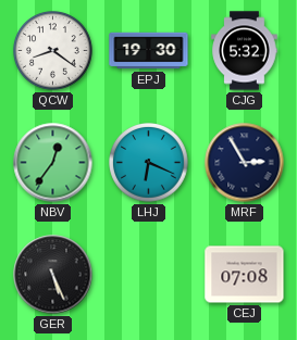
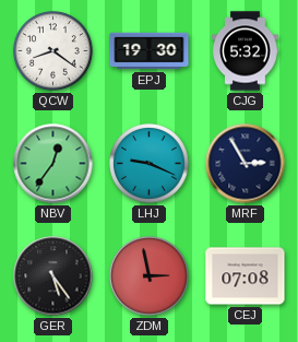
LHJ: 6:19 -> 9:19 (150, 164)
GER: 5:26 -> 5:24 (53, 276)
ZDM: none -> 2:58 (150, 276)
